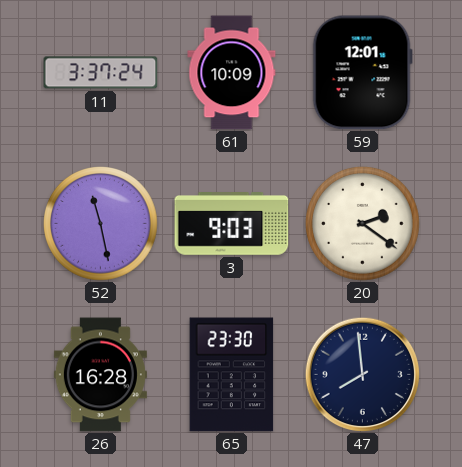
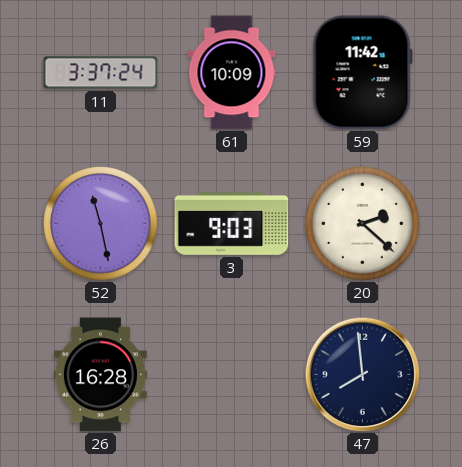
59: 12:01 -> 11:42 (362, 73)
20: 2:21 -> 2:22 (363, 224)
65: 23:30 -> none (232, 375)
